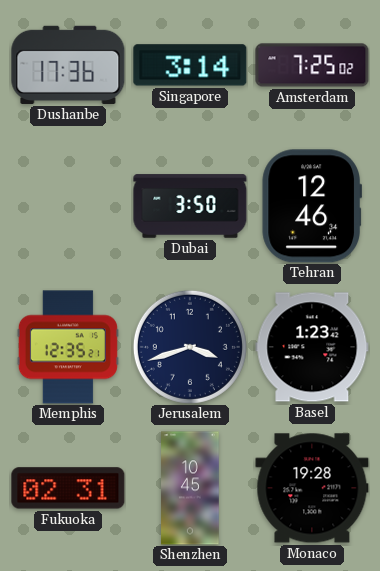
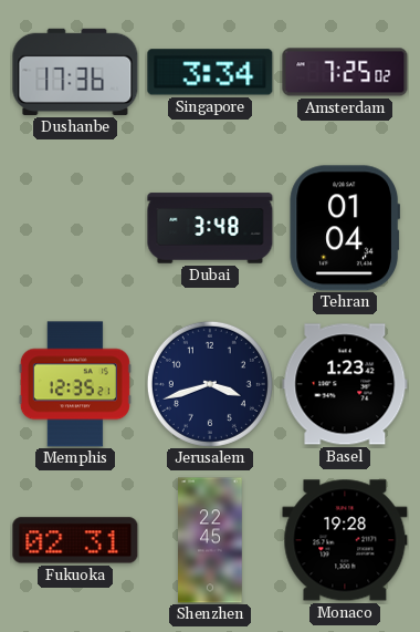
Singapore: 3:14 -> 3:34 (210, 72)
Dubai: 3:50 -> 3:48 (210, 228)
Tehran: 12:46 -> 01:04 (344, 228)
Shenzhen: 10:45 -> 22:45 (210, 540)
